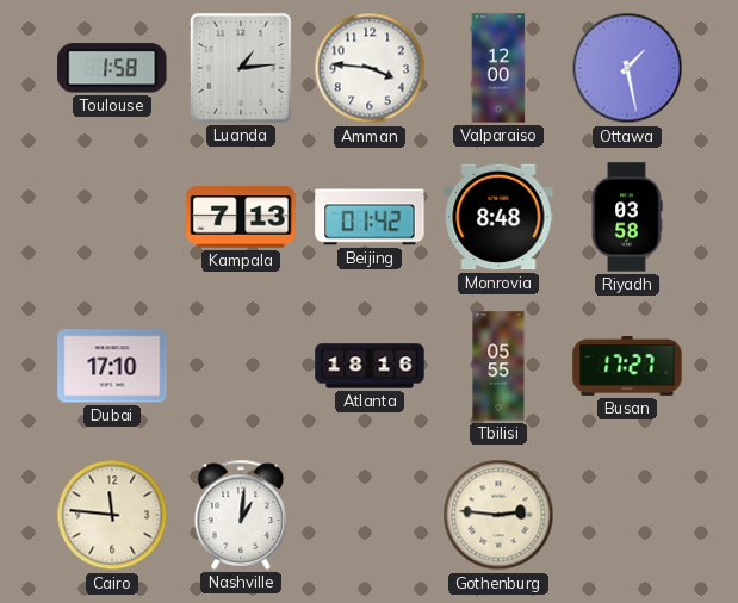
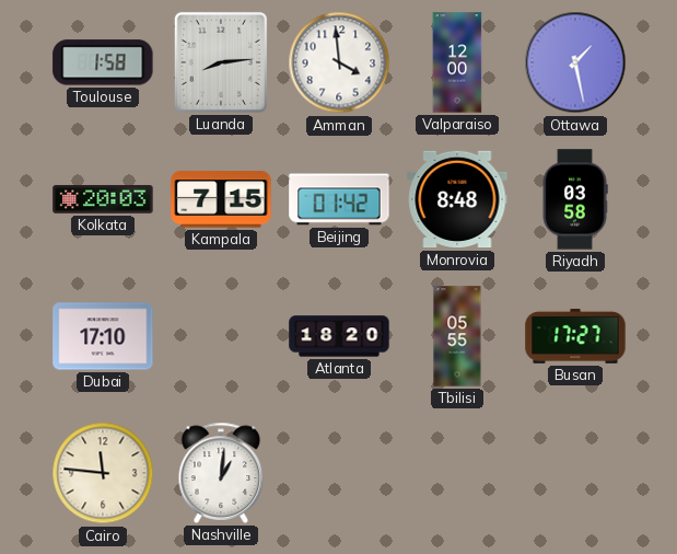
Luanda: 1:14 -> 8:14 (221, 62)
Amman: 3:46 -> 3:59 (339, 62)
Kolkata: none -> 20:03 (103, 199)
Kampala: 7:13 -> 7:15 (221, 199)
Atlanta: 18:16 -> 18:20 (339, 336)
Gothenburg: 2:46 -> none (498, 515)
